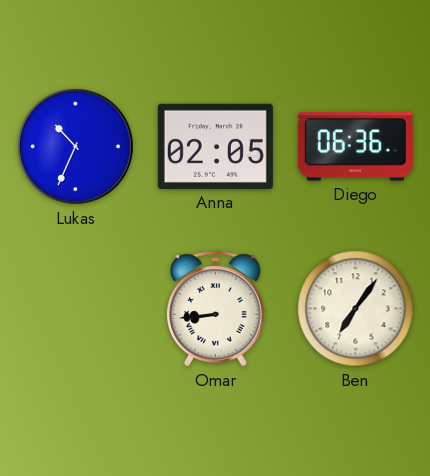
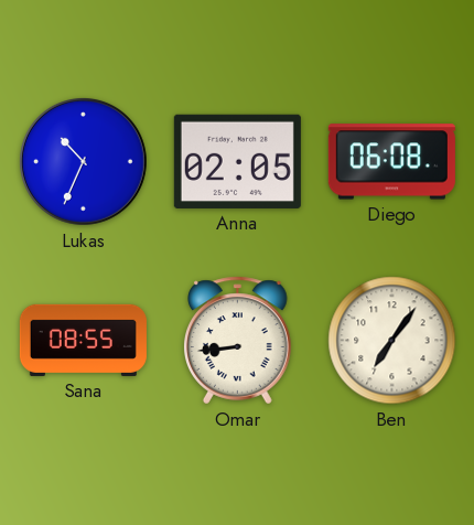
Diego: 06:36 -> 06:08 (391, 162)
Sana: none -> 08:55 (83, 340)
